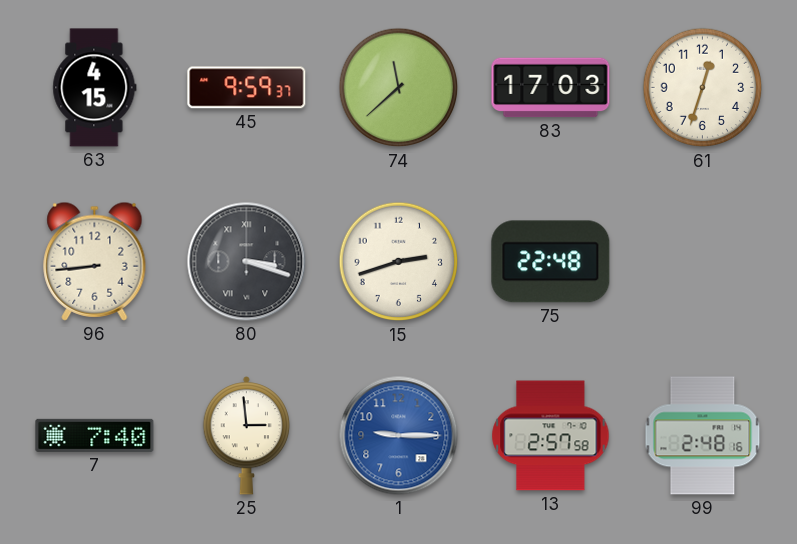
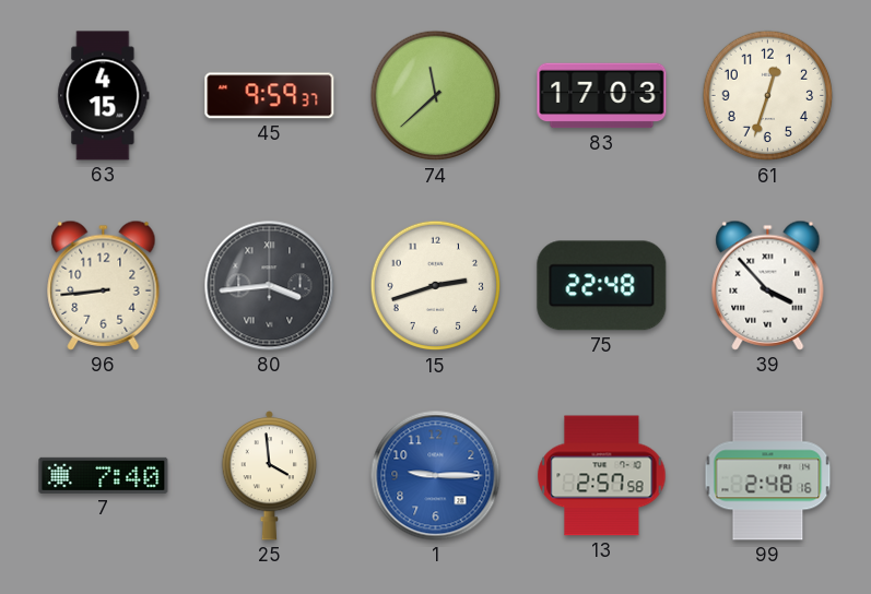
80: 3:18 -> 3:44 (270, 286)
39: none -> 3:53 (768, 285)
25: 2:59 -> 3:59 (270, 476)
